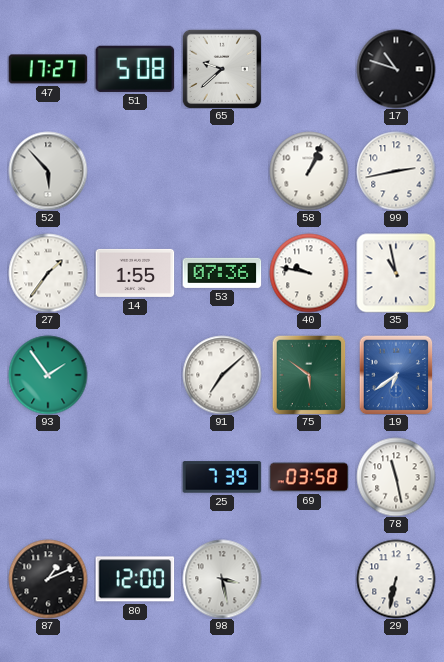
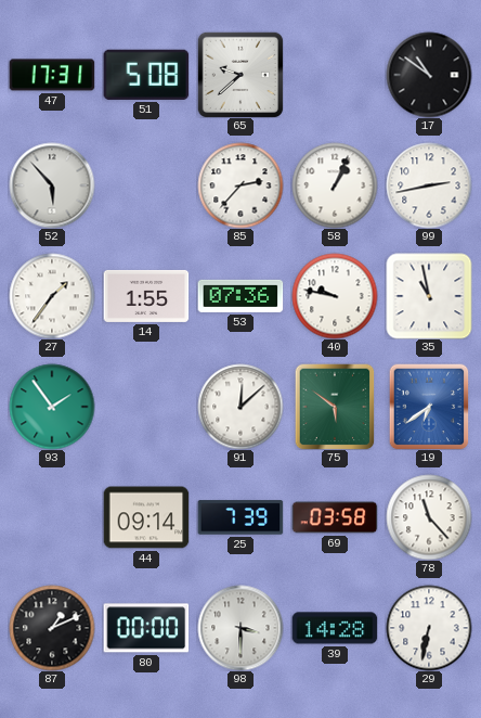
47: 17:27 -> 17:31 (52, 75)
17: 10:48 -> 10:51 (429, 75)
85: none -> 2:37 (240, 185)
91: 7:08 -> 12:08 (240, 407)
44: none -> 09:14 (146, 517)
78: 11:28 -> 11:23 (429, 517)
80: 12:00 -> 00:00 (146, 628)
98: 3:28 -> 3:30 (240, 628)
39: none -> 14:28 (335, 628)
